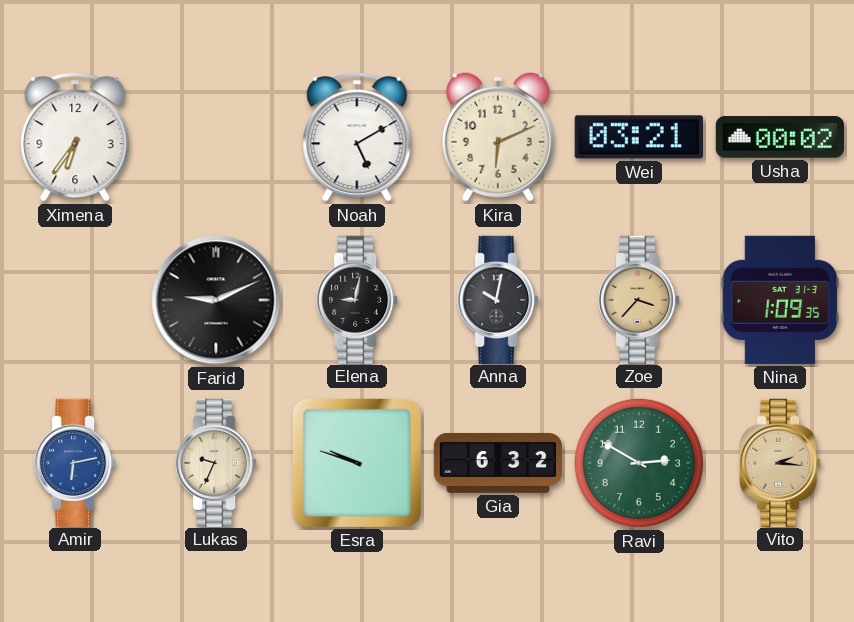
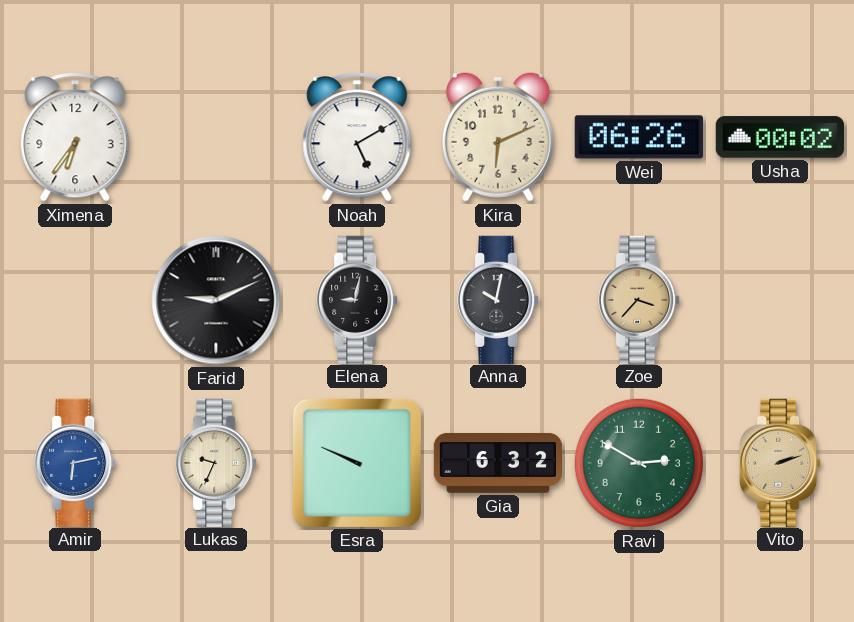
Wei: 03:21 -> 06:26 (639, 137)
Nina: 1:09 -> none (780, 300)
Esra: 9:48 -> 9:49 (357, 463)
Vito: 2:16 -> 2:12 (780, 462)
